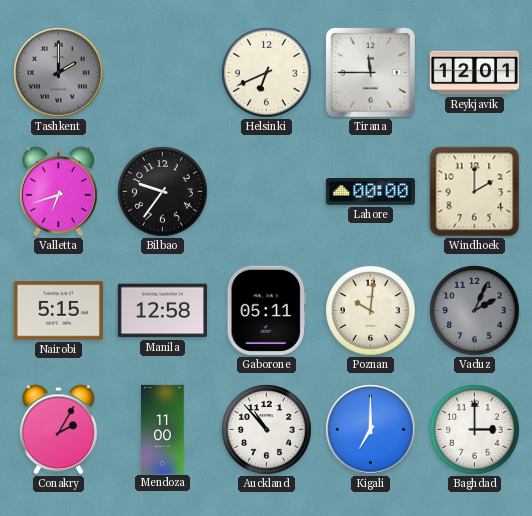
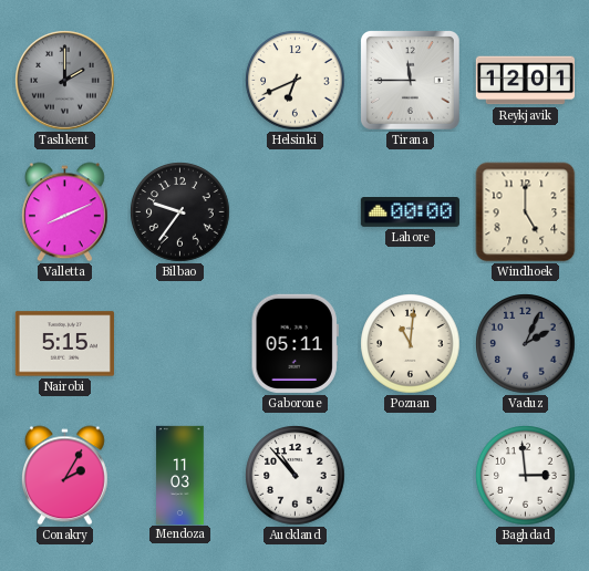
Valletta: 6:42 -> 8:11 (64, 212)
Windhoek: 2:00 -> 5:00 (526, 212)
Manila: 12:58 -> none (162, 311)
Poznan: 10:01 -> 11:01 (411, 344)
Mendoza: 11:00 -> 11:03 (180, 475)
Kigali: 7:00 -> none (371, 430)
Baghdad: 3:00 -> 2:59 (526, 476)
